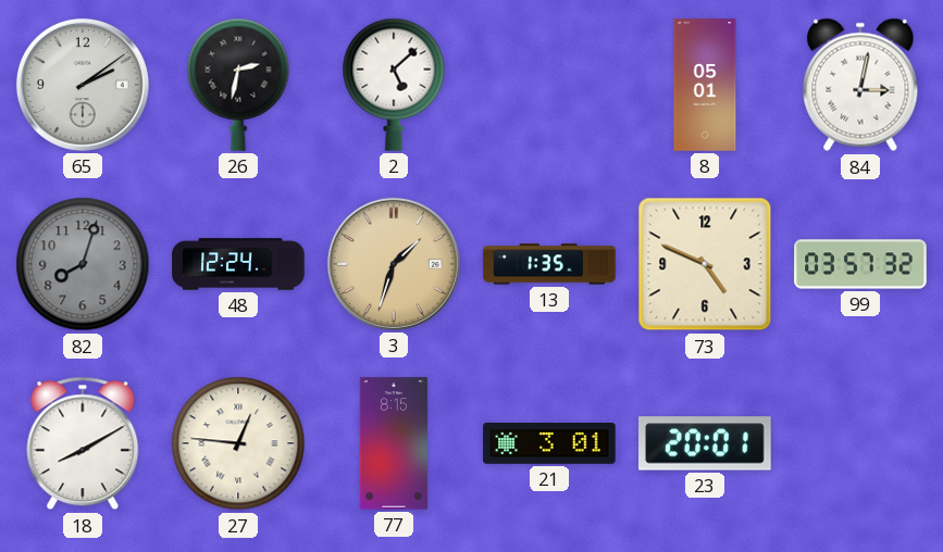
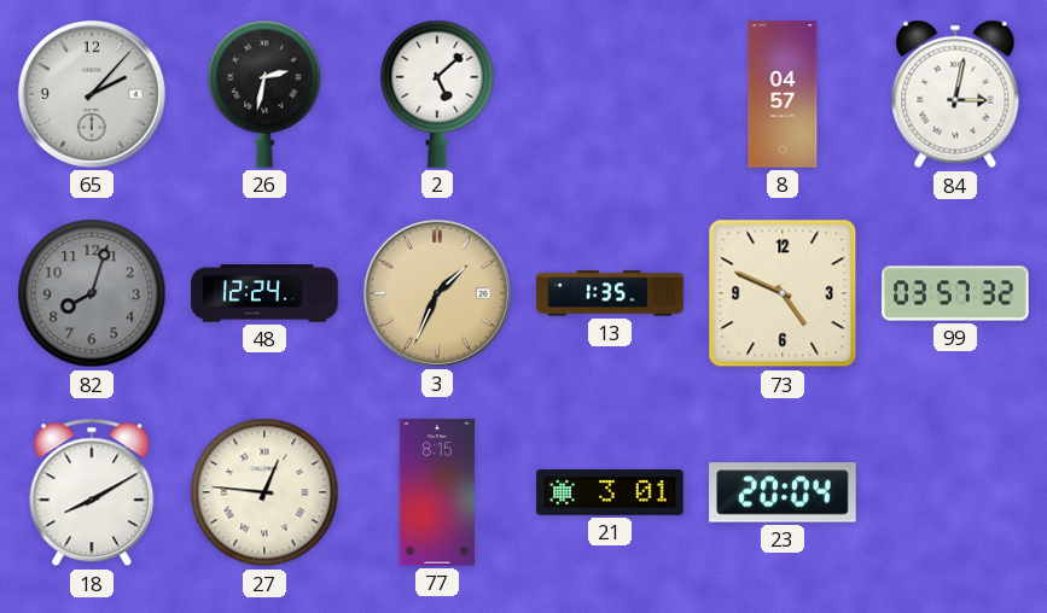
65: 2:09 -> 2:07 (92, 94)
8: 05:01 -> 04:57 (783, 94)
3: 1:33 -> 1:34 (437, 293)
23: 20:01 -> 20:04 (783, 492)
